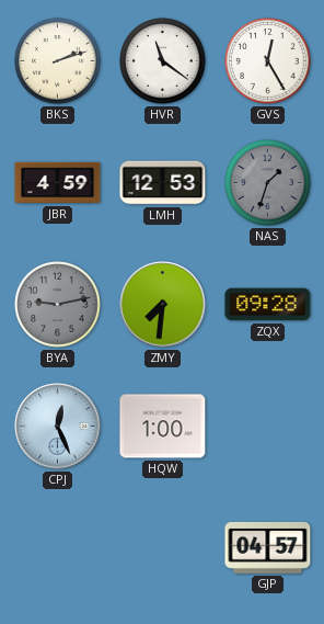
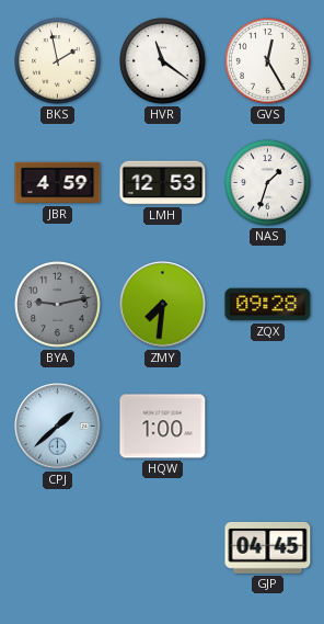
BKS: 2:12 -> 1:58 (58, 61)
NAS dial: grey -> white (268, 183)
CPJ: 12:26 -> 1:38 (58, 427)
GJP: 04:57 -> 04:45 (268, 547)
